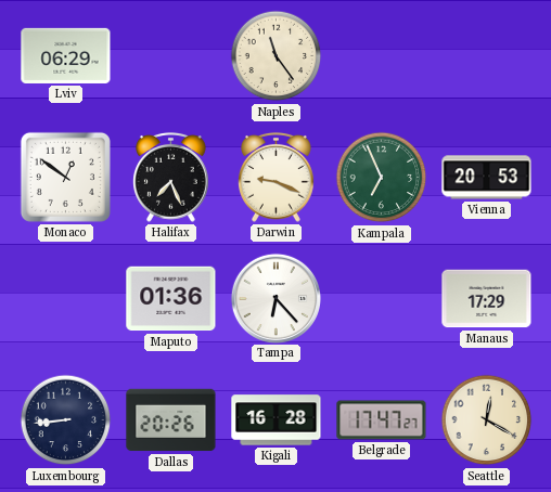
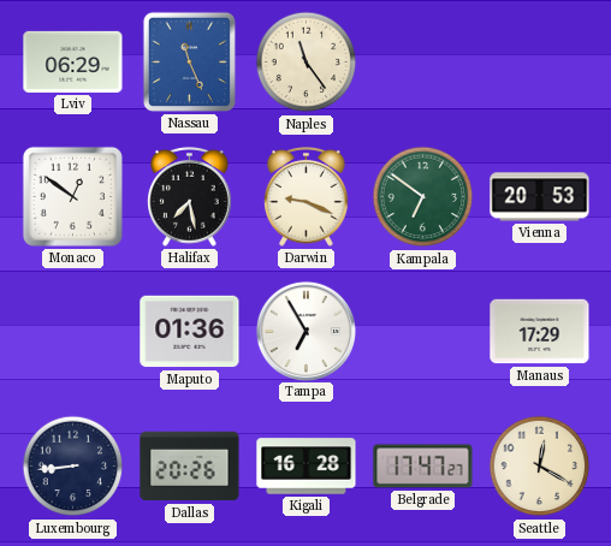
Nassau: none -> 11:26 (189, 61)
Halifax: 7:26 -> 7:28 (190, 196)
Kampala: 6:56 -> 6:51 (423, 197)
Tampa: 6:23 -> 6:55 (305, 331)
